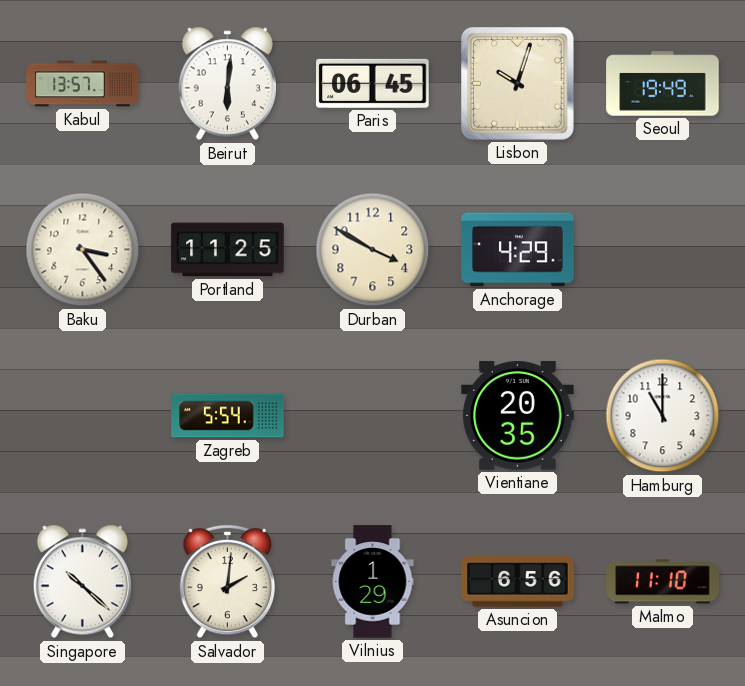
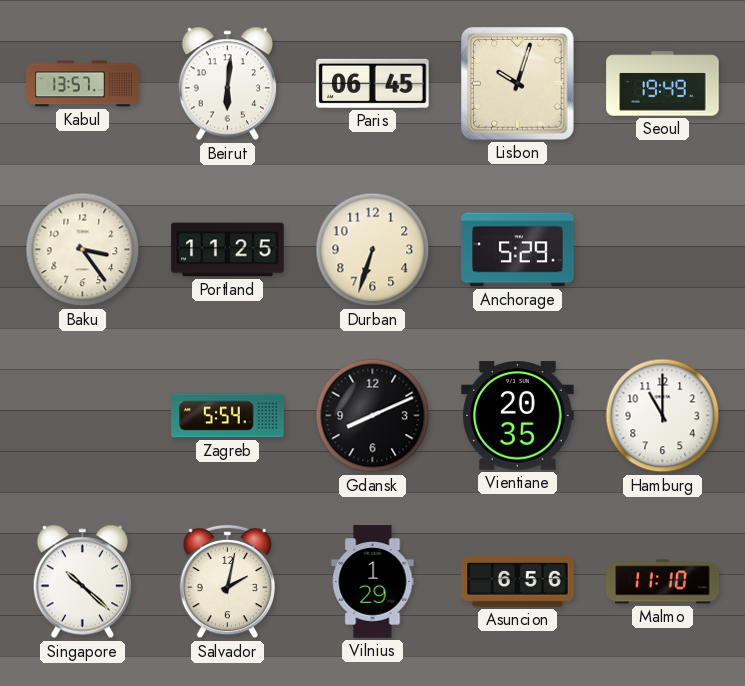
Durban: 3:50 -> 6:33 (373, 250)
Anchorage: 4:29 -> 5:29 (518, 250)
Gdansk: none -> 8:11 (373, 416)
Salvador: 2:01 -> 2:02 (227, 582)
